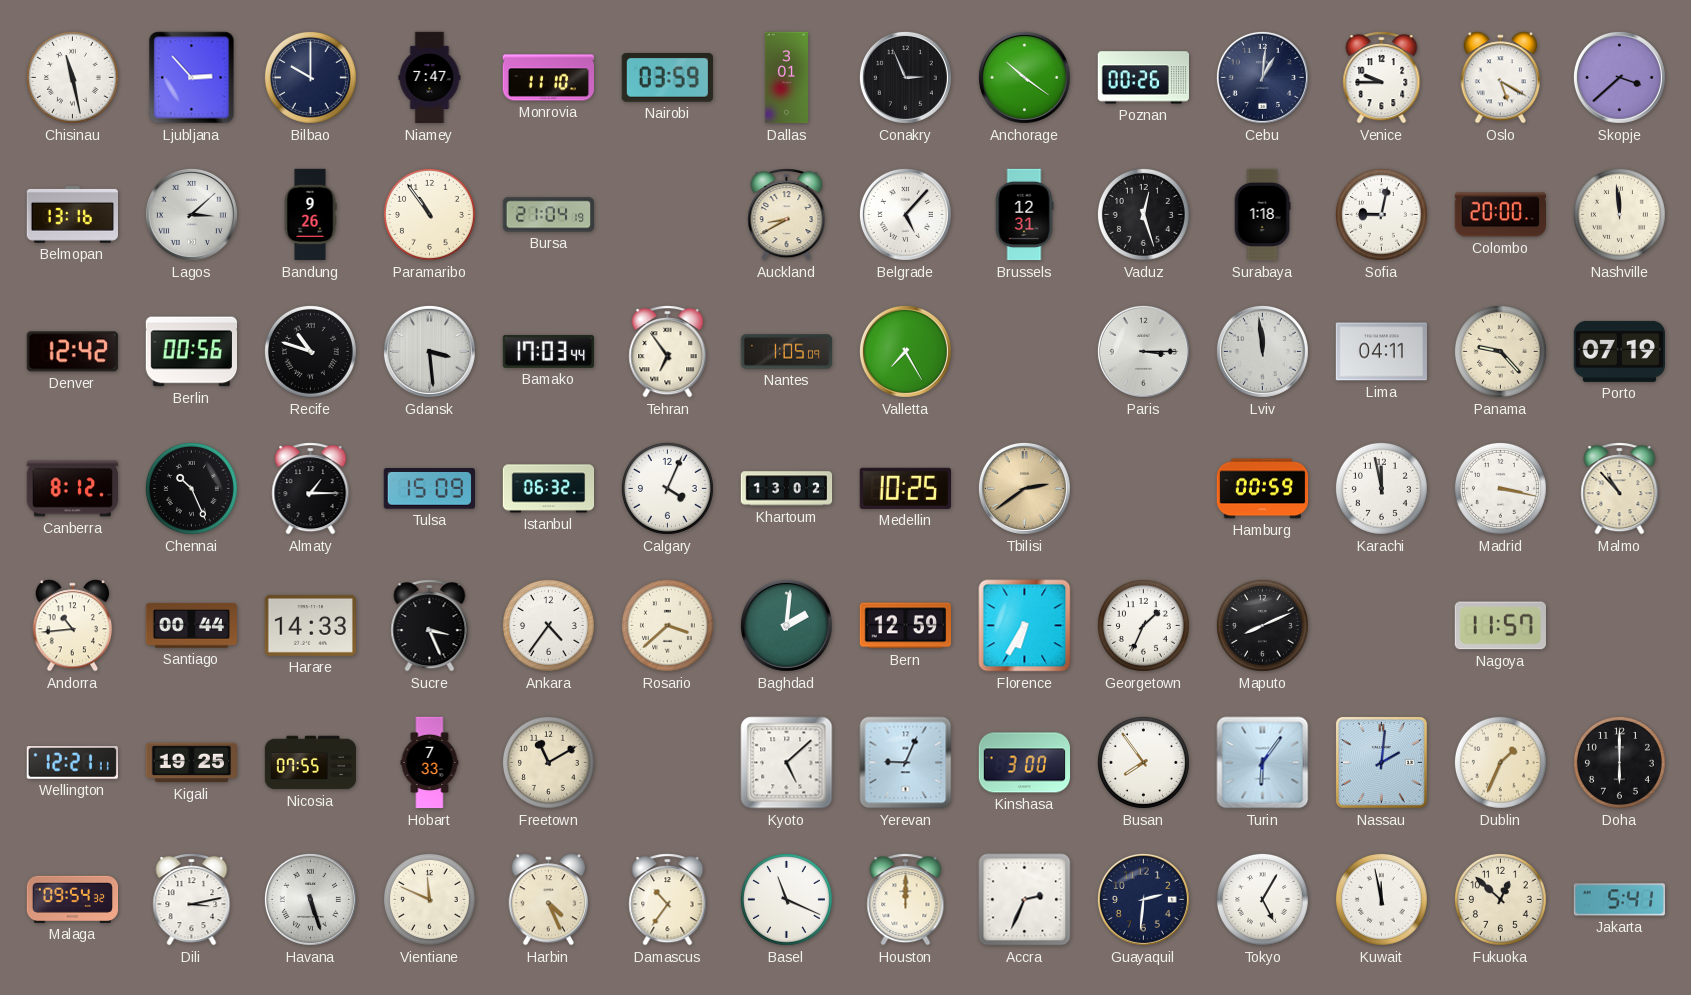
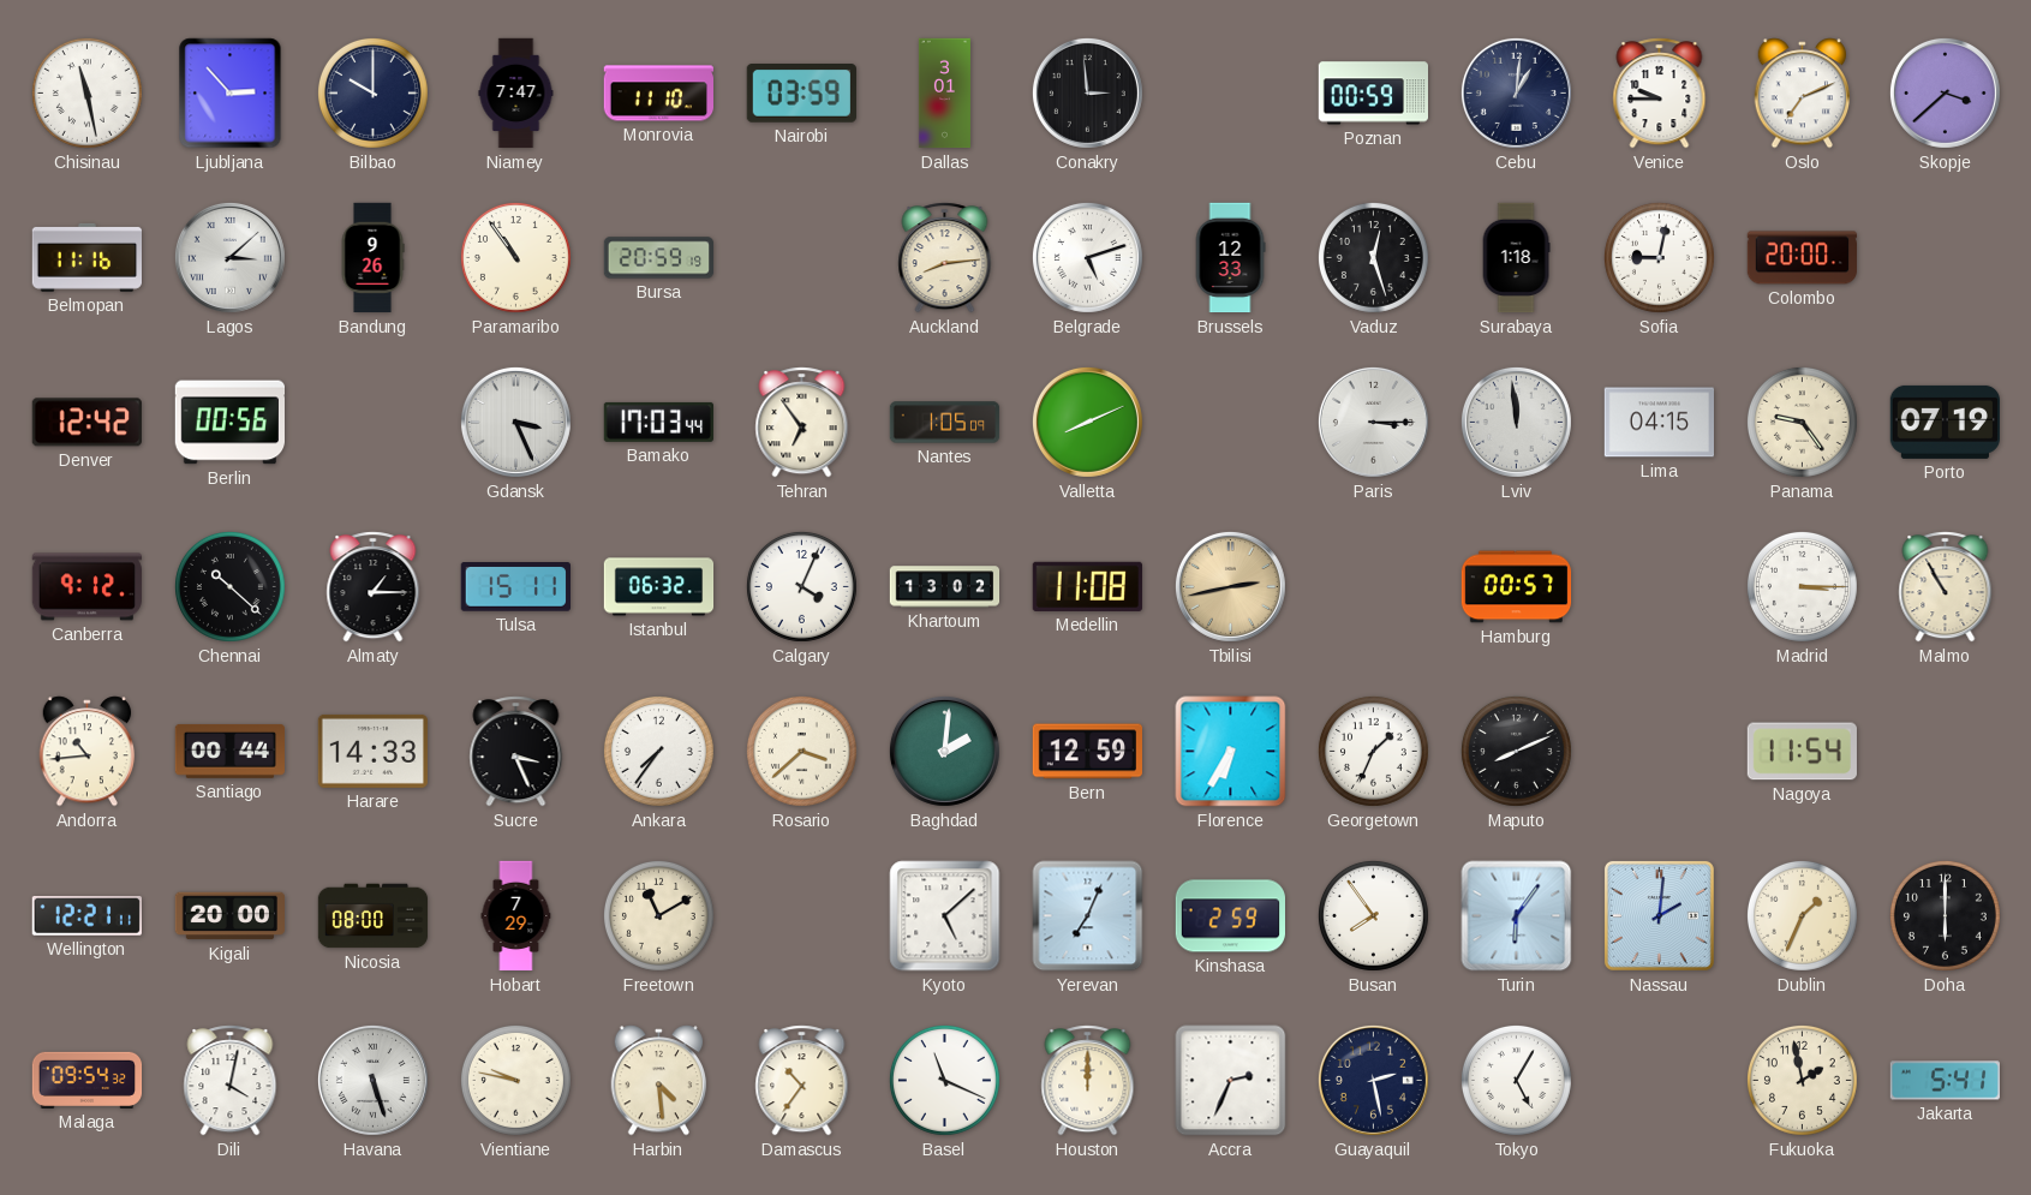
Conakry: 2:56 -> 2:59 (1087, 92)
Anchorage: 10:21 -> none (1024, 77)
Poznan: 00:26 -> 00:59 (1373, 94)
Oslo: 5:20 -> 7:11 (1803, 94)
Belmopan: 13:16 -> 11:16 (86, 257)
Bursa: 21:04 -> 20:59 (659, 258)
Auckland: 8:40 -> 8:14 (945, 258)
Belgrade: 5:07 -> 5:12 (1087, 257)
Brussels: 12:31 -> 12:33 (1230, 258)
Nashville: 11:59 -> none (1619, 214)
Recife: 10:48 -> none (310, 351)
Gdansk: 3:29 -> 3:26 (515, 422)
Valletta: 7:25 -> 8:11 (1087, 422)
Lima: 04:11 -> 04:15 (1659, 423)
Panama: 9:23 -> 9:24 (1802, 422)
Canberra: 8:12 -> 9:12 (86, 587)
Chennai: 10:26 -> 10:22 (229, 586)
Tulsa: 15:09 -> 15:11 (515, 587)
Medellin: 10:25 -> 11:08 (1087, 586)
Tbilisi: 2:39 -> 2:43 (1230, 586)
Hamburg: 00:59 -> 00:57 (1517, 587)
Karachi: 11:58 -> none (1381, 488)
Madrid: 3:17 -> 3:15 (1802, 586)
Malmo: 10:53 -> 10:55 (1946, 587)
Ankara: 4:36 -> 7:36 (658, 751)
Nagoya: 11:57 -> 11:54 (1802, 752)
Kigali: 19:25 -> 20:00 (229, 916)
Nicosia: 07:55 -> 08:00 (374, 916)
Hobart: 7:33 -> 7:29 (516, 916)
Yerevan: 9:04 -> 7:04 (1088, 916)
Kinshasa: 3:00 -> 2:59 (1230, 916)
Dili: 3:13 -> 4:02 (231, 1081)
Vientiane: 11:49 -> 9:47 (515, 1080)
Harbin: 4:26 -> 4:29 (659, 1081)
Guayaquil: 2:31 -> 2:28 (1373, 1080)
Kuwait: 11:58 -> none (1381, 899)
Fukuoka: 12:52 -> 1:58 (1802, 1080)
